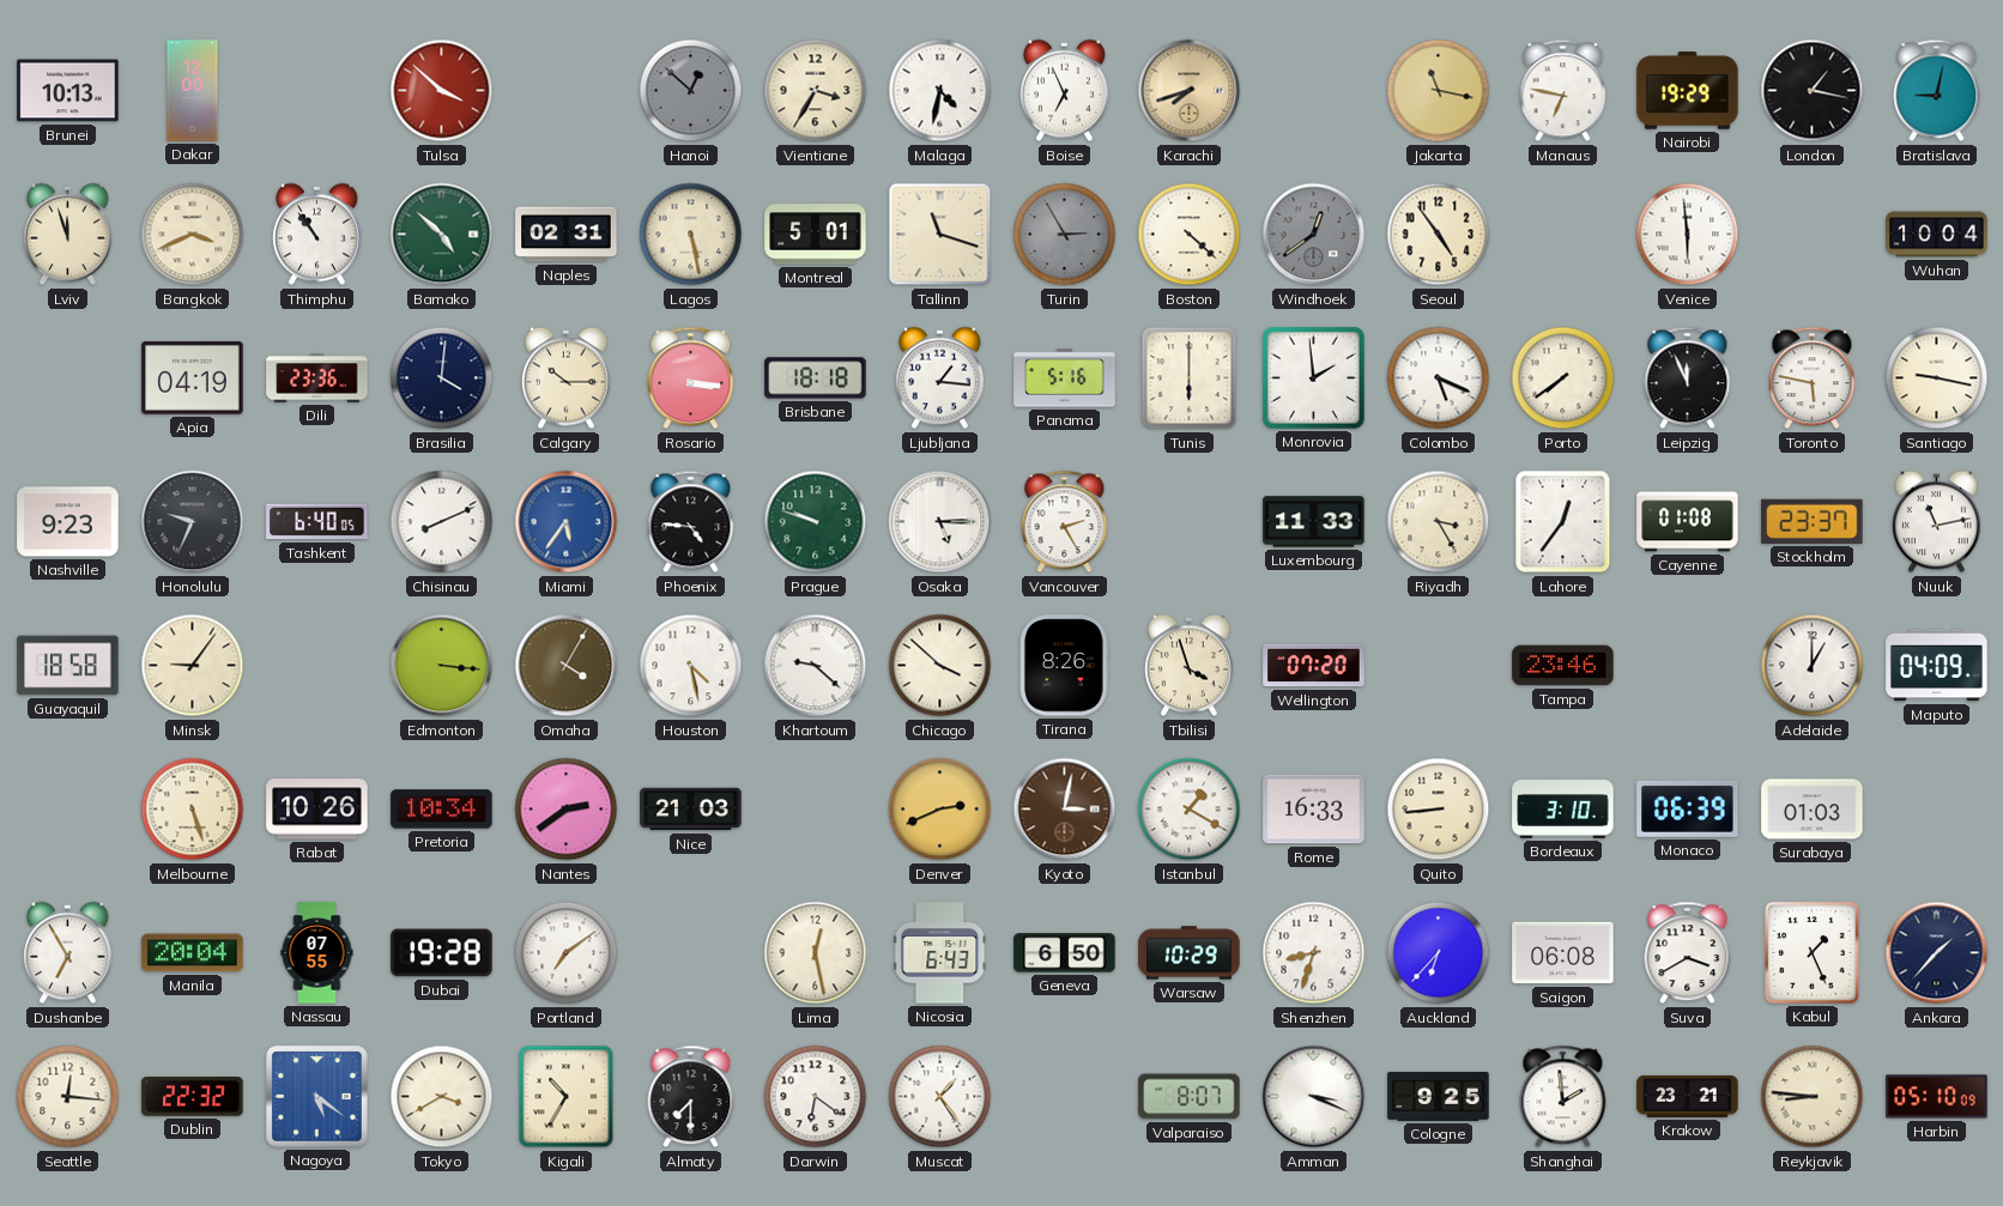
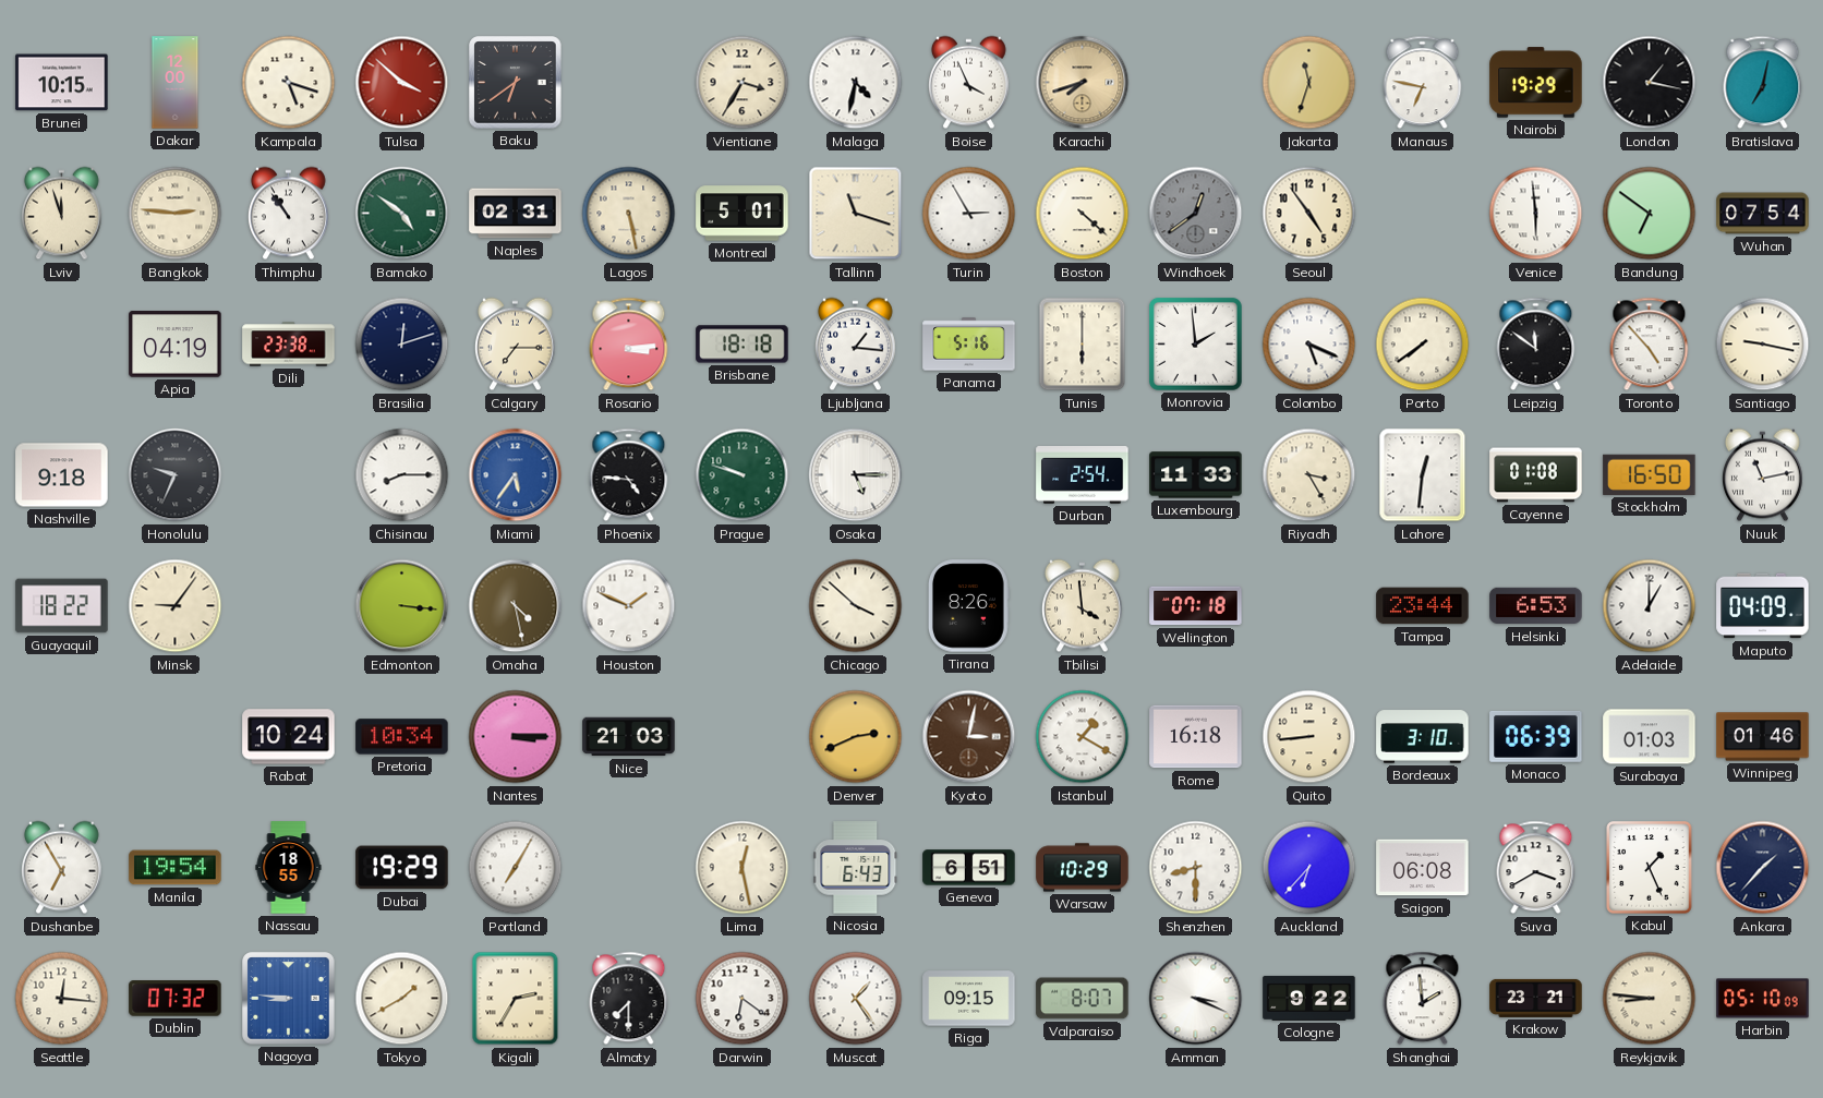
Brunei: 10:13 -> 10:15 (62, 83)
Kampala: none -> 5:18 (289, 83)
Baku: none -> 6:39 (516, 83)
Hanoi: 12:52 -> none (691, 91)
Boise: 6:56 -> 3:56 (968, 83)
Jakarta: 11:17 -> 11:33 (1309, 83)
Bratislava: 9:02 -> 7:02 (1763, 83)
Bangkok: 3:41 -> 2:46 (176, 214)
Bamako: 4:52 -> 4:51 (402, 214)
Turin dial: grey -> white (969, 214)
Bandung: none -> 6:51 (1650, 214)
Wuhan: 10:04 -> 07:54 (1763, 214)
Dili: 23:36 -> 23:38 (289, 345)
Brasilia: 4:01 -> 12:12 (402, 345)
Calgary: 10:15 -> 7:15 (515, 345)
Rosario: 3:16 -> 3:14 (629, 345)
Leipzig: 11:56 -> 11:51 (1536, 345)
Toronto: 5:47 -> 4:53 (1650, 345)
Nashville: 9:23 -> 9:18 (62, 475)
Tashkent: 6:40 -> none (317, 522)
Chisinau: 8:11 -> 8:15 (402, 475)
Vancouver: 2:25 -> none (1065, 522)
Durban: none -> 2:54 (1083, 475)
Lahore: 12:36 -> 12:31 (1423, 475)
Stockholm: 23:37 -> 16:50 (1650, 474)
Guayaquil: 18:58 -> 18:22 (62, 606)
Omaha: 4:05 -> 4:28 (516, 606)
Houston: 4:28 -> 1:49 (629, 606)
Khartoum: 9:22 -> none (816, 666)
Tbilisi: 3:57 -> 3:59 (1082, 606)
Wellington: 07:20 -> 07:18 (1196, 606)
Tampa: 23:46 -> 23:44 (1423, 606)
Helsinki: none -> 6:53 (1536, 606)
Melbourne: 5:27 -> none (193, 810)
Rabat: 10:26 -> 10:24 (289, 737)
Nantes: 2:39 -> 3:15 (516, 737)
Rome: 16:33 -> 16:18 (1196, 737)
Winnipeg: none -> 01:46 (1763, 737)
Manila: 20:04 -> 19:54 (176, 868)
Nassau: 07:55 -> 18:55 (289, 868)
Dubai: 19:28 -> 19:29 (402, 868)
Portland: 7:09 -> 7:05 (516, 868)
Geneva: 6:50 -> 6:51 (969, 868)
Shenzhen: 8:33 -> 8:30 (1196, 868)
Dublin: 22:32 -> 07:32 (176, 999)
Nagoya: 5:21 -> 8:46 (289, 999)
Tokyo: 3:40 -> 1:40 (402, 999)
Kigali: 10:35 -> 2:35 (516, 999)
Riga: none -> 09:15 (969, 999)
Cologne: 9:25 -> 9:22 (1309, 998)
